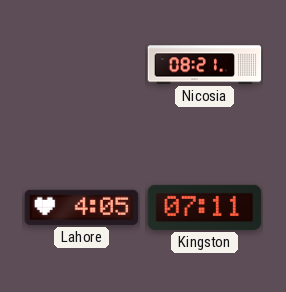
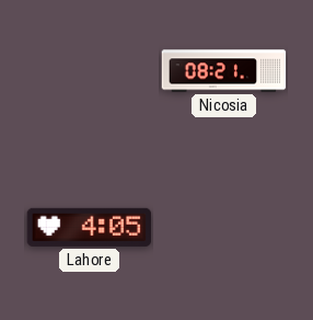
Kingston: 07:11 -> none (205, 207)
